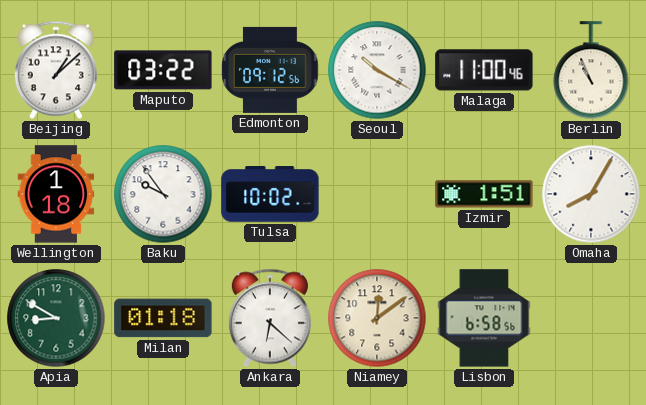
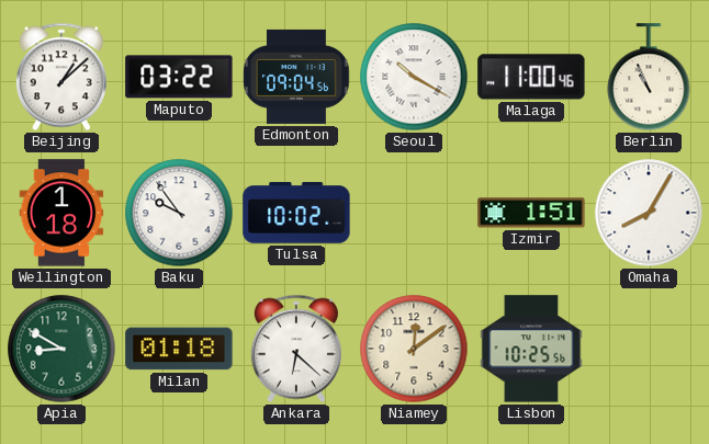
Edmonton: 09:12 -> 09:04 (296, 77)
Lisbon: 6:58 -> 10:25 (531, 349)
